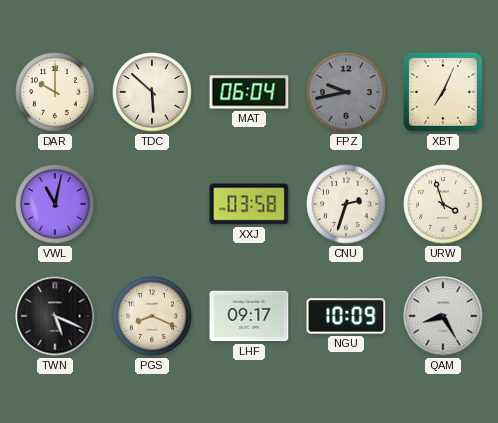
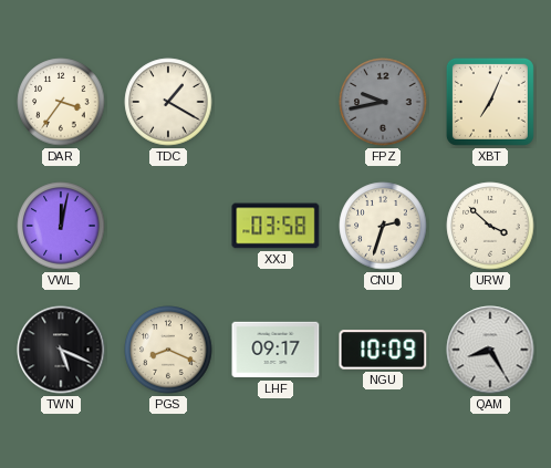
DAR: 10:00 -> 3:36 (61, 102)
TDC: 5:52 -> 1:20 (168, 102)
MAT: 06:04 -> none (249, 92)
VWL: 11:02 -> 12:02 (61, 226)
URW: 3:57 -> 3:52 (490, 226)
